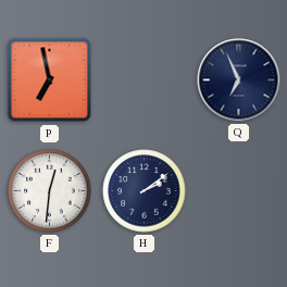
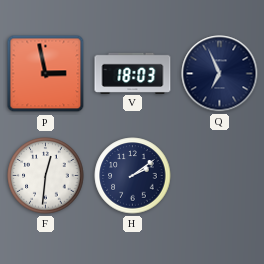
P: 6:58 -> 2:58 (46, 74)
V: none -> 18:03 (133, 73)
